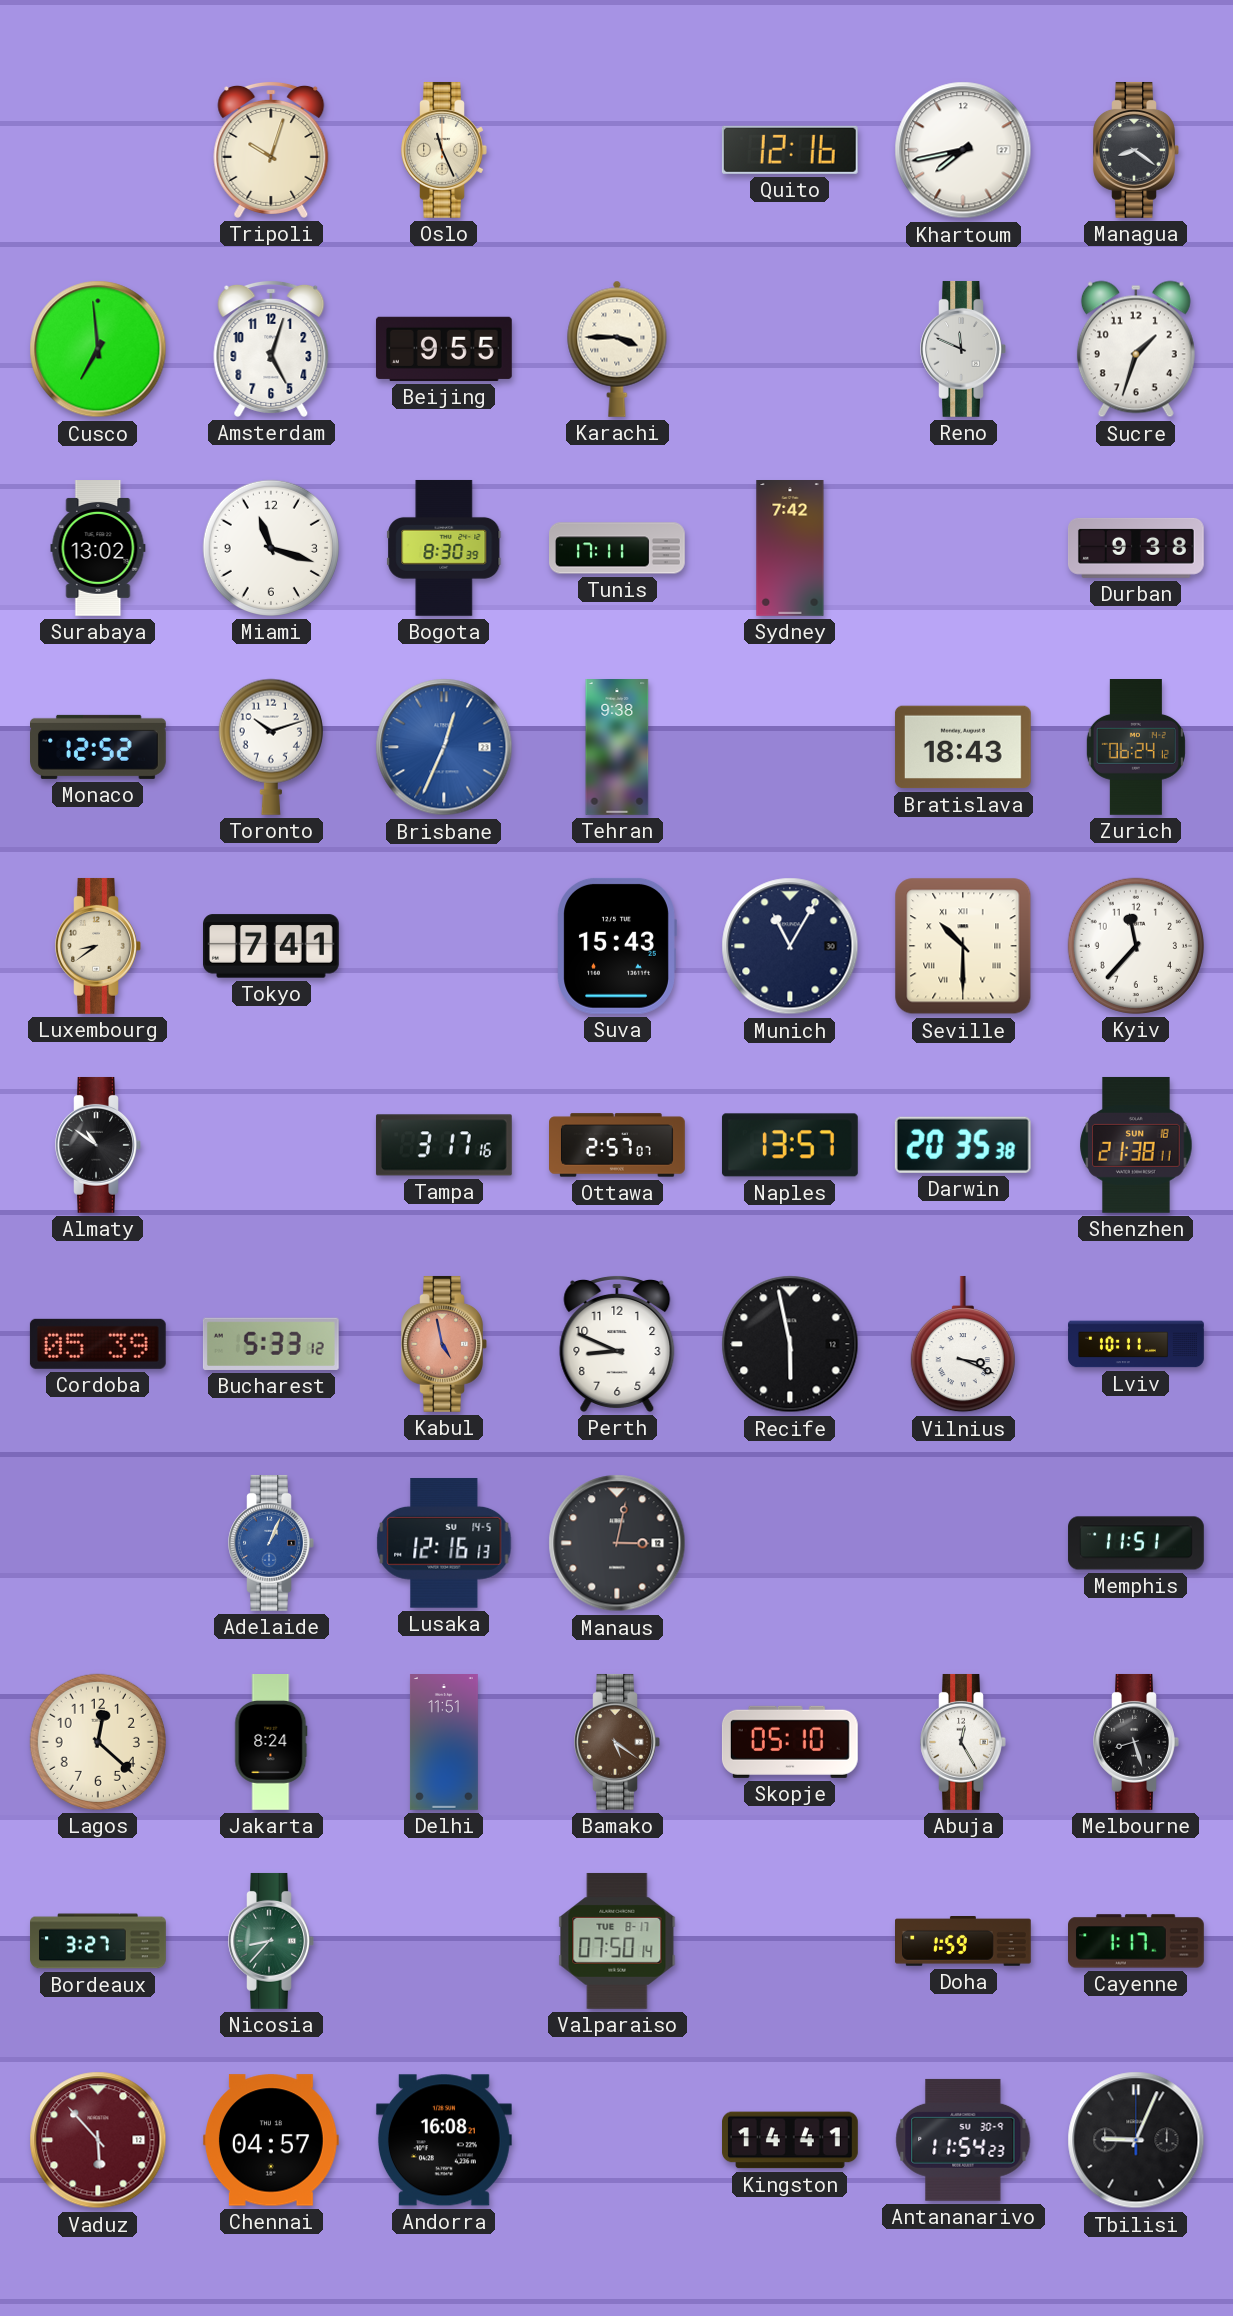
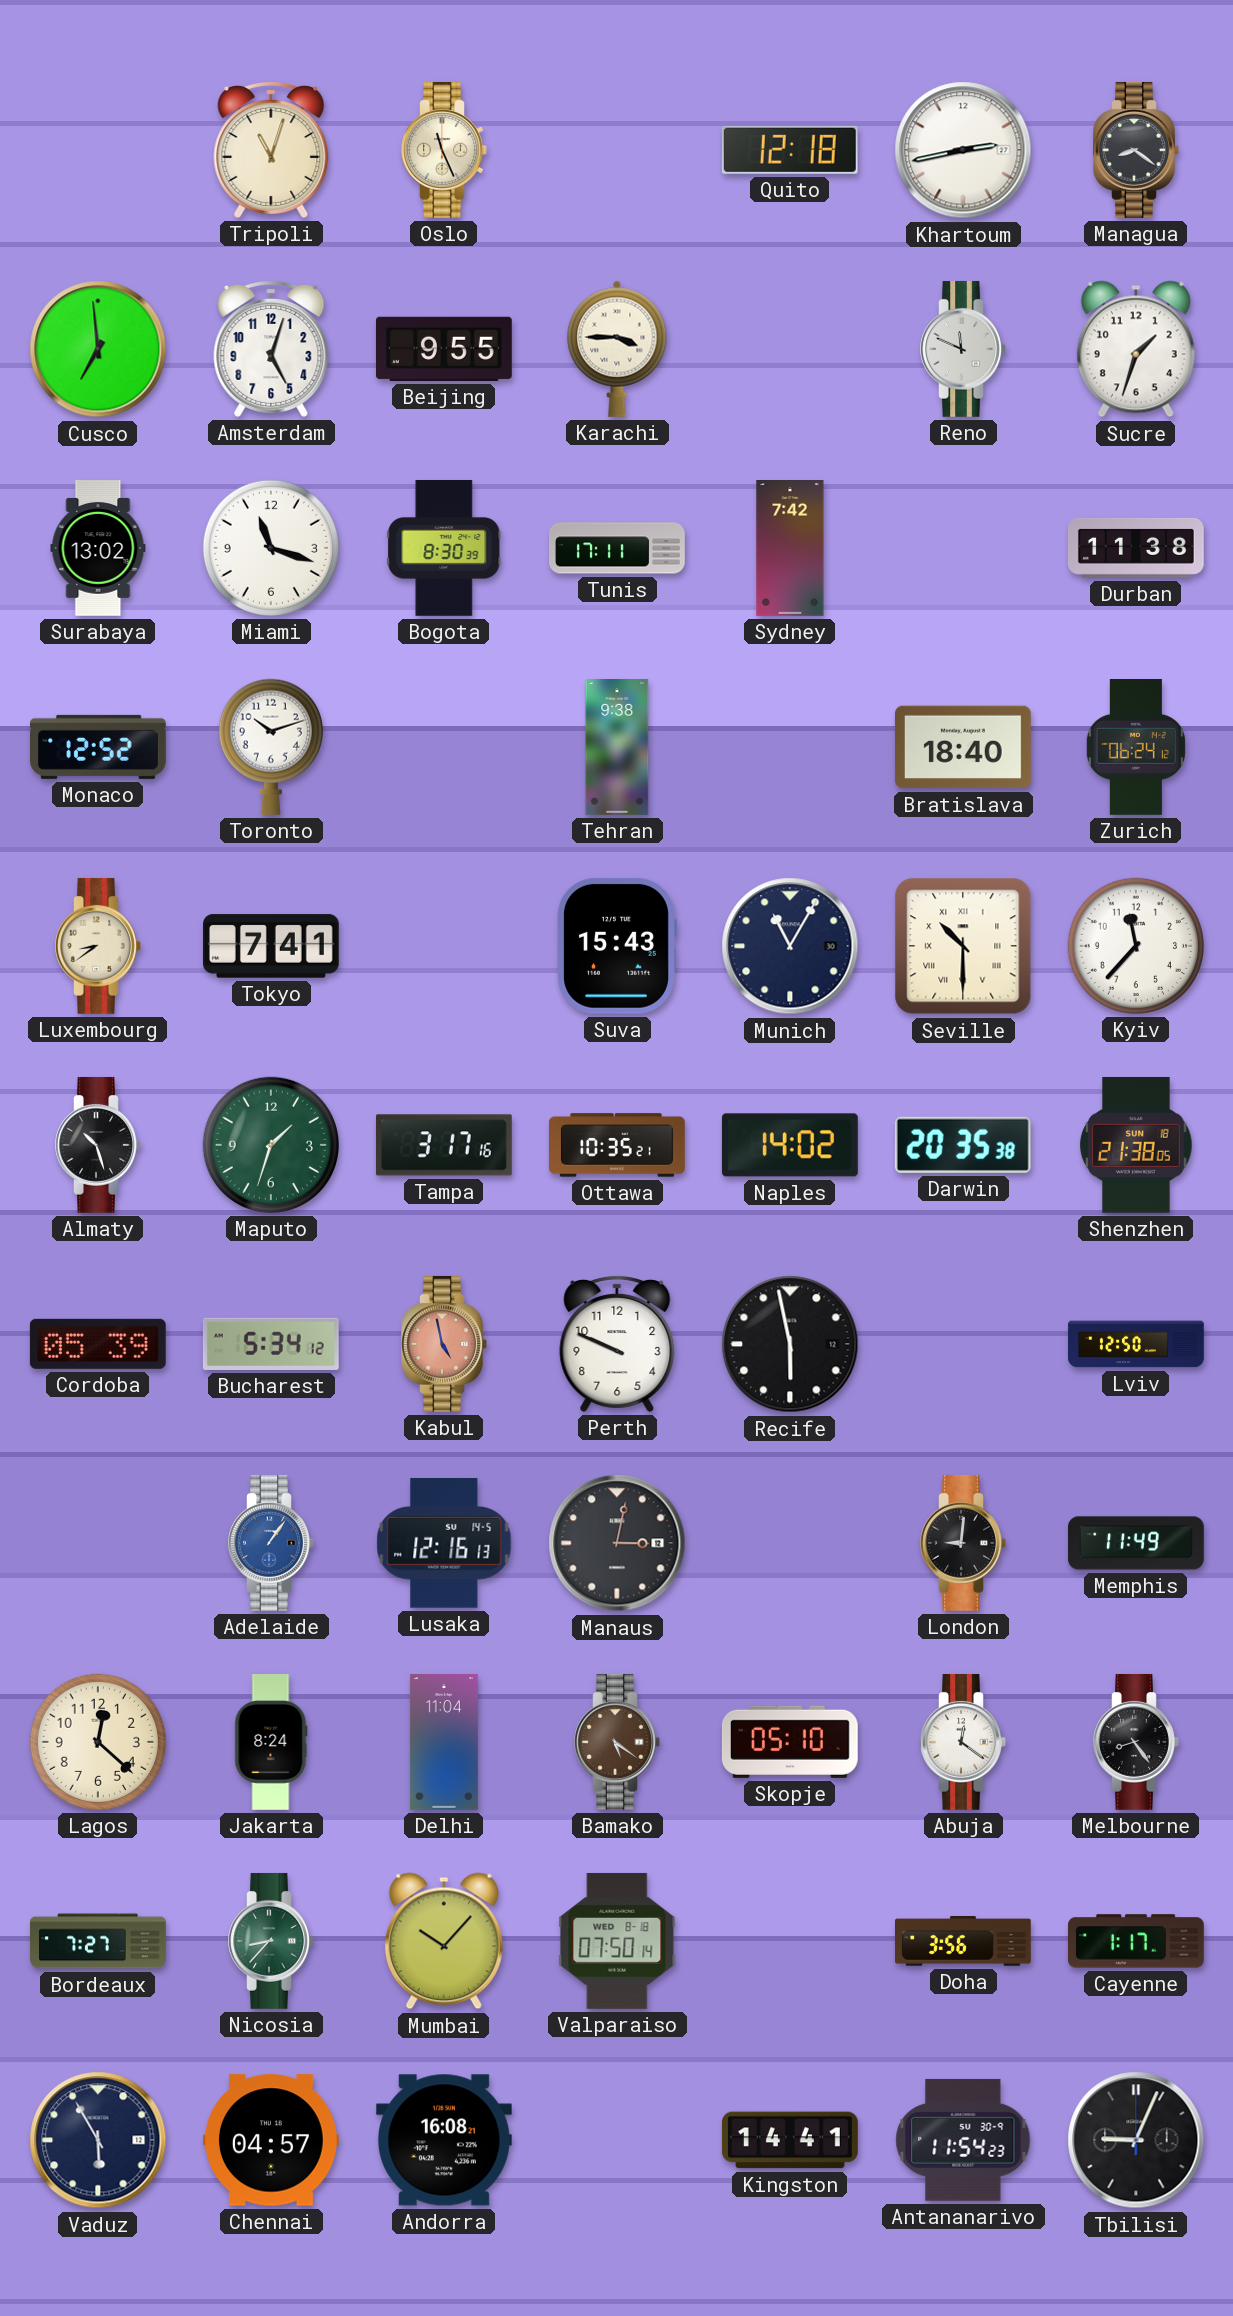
Tripoli: 10:03 -> 11:03 (271, 149)
Quito: 12:16 -> 12:18 (790, 150)
Khartoum: 7:43 -> 2:43 (963, 150)
Durban: 9:38 -> 11:38 (1136, 548)
Brisbane: 12:34 -> none (444, 747)
Bratislava: 18:43 -> 18:40 (963, 747)
Almaty: 10:51 -> 10:27 (98, 1145)
Maputo: none -> 1:33 (271, 1145)
Ottawa: 2:57 -> 10:35 (618, 1145)
Naples: 13:57 -> 14:02 (790, 1145)
Shenzhen: 21:38:11 -> 21:38:05 (1136, 1145)
Bucharest: 5:33 -> 5:34 (271, 1344)
Perth: 8:49 -> 9:49 (617, 1343)
Vilnius: 3:19 -> none (963, 1344)
Lviv: 10:11 -> 12:50 (1136, 1344)
Adelaide: 1:04 -> 1:06 (271, 1543)
London: none -> 9:01 (963, 1543)
Memphis: 11:51 -> 11:49 (1136, 1543)
Delhi: 11:51 -> 11:04 (444, 1743)
Abuja: 12:25 -> 12:21 (963, 1742)
Melbourne: 8:27 -> 8:24 (1136, 1742)
Bordeaux: 3:27 -> 7:27 (98, 1941)
Mumbai: none -> 10:07 (444, 1941)
Valparaiso date: TUE 8-17 -> WED 8-18 (617, 1941)
Doha: 1:59 -> 3:56 (964, 1942)
Vaduz: 5:53 -> 5:55 (98, 2140)
Vaduz dial: burgundy -> navy (98, 2140)
